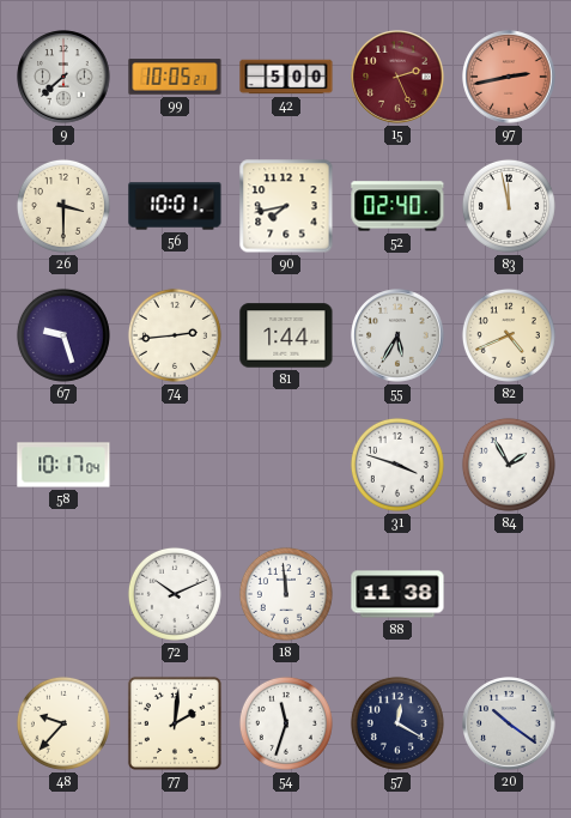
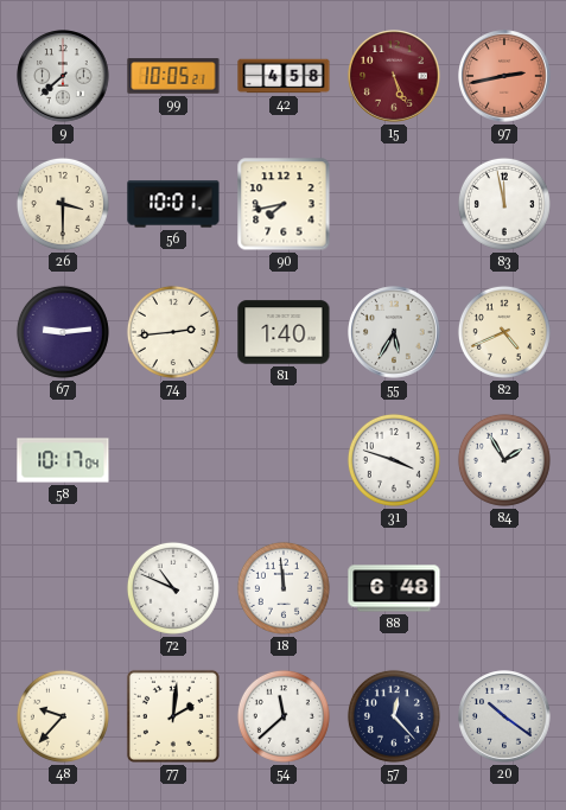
42: 5:00 -> 4:58 (284, 76)
15: 2:26 -> 5:26 (394, 76)
52: 02:40 -> none (397, 206)
67: 9:27 -> 9:14 (63, 332)
81: 1:44 -> 1:40 (284, 332)
72: 10:11 -> 10:49 (173, 588)
88: 11:38 -> 6:48 (394, 588)
54: 11:33 -> 11:38 (284, 716)
57: 12:20 -> 12:23 (394, 716)
